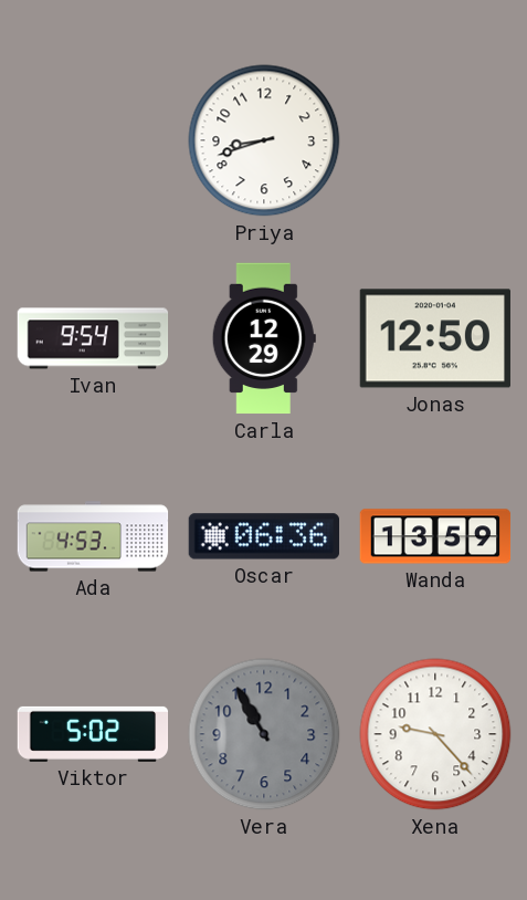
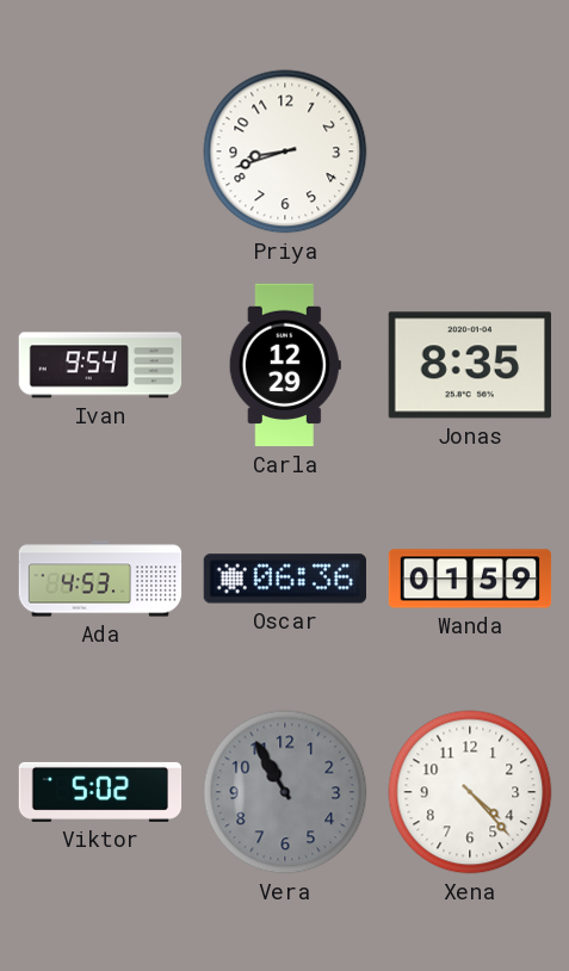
Jonas: 12:50 -> 8:35 (469, 365)
Wanda: 13:59 -> 01:59 (470, 579)
Xena: 9:23 -> 4:23 (470, 792)
